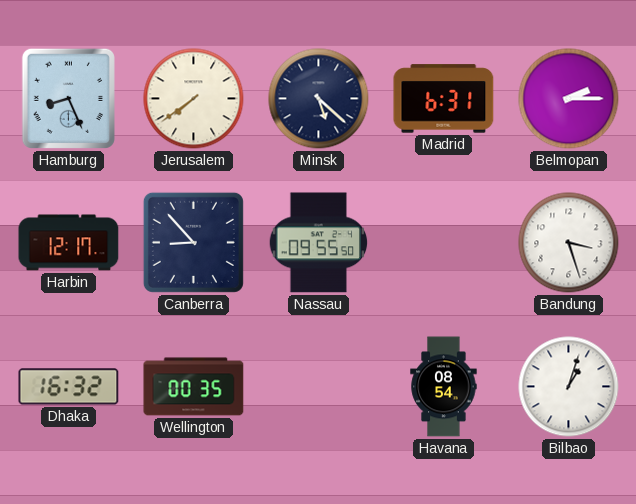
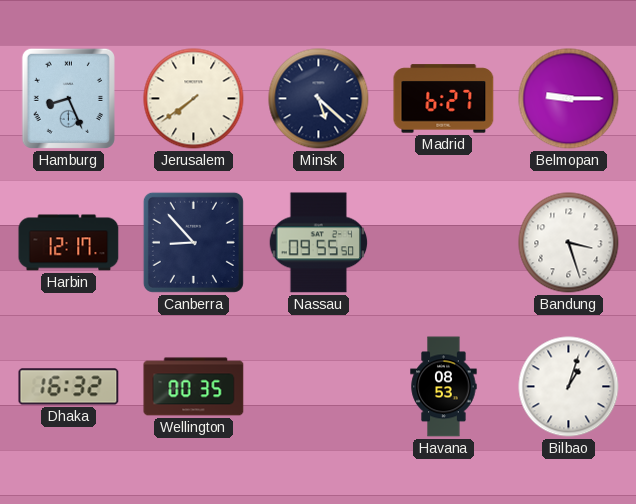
Madrid: 6:31 -> 6:27 (444, 99)
Belmopan: 2:15 -> 9:15 (569, 99)
Havana: 08:54 -> 08:53 (444, 387)
